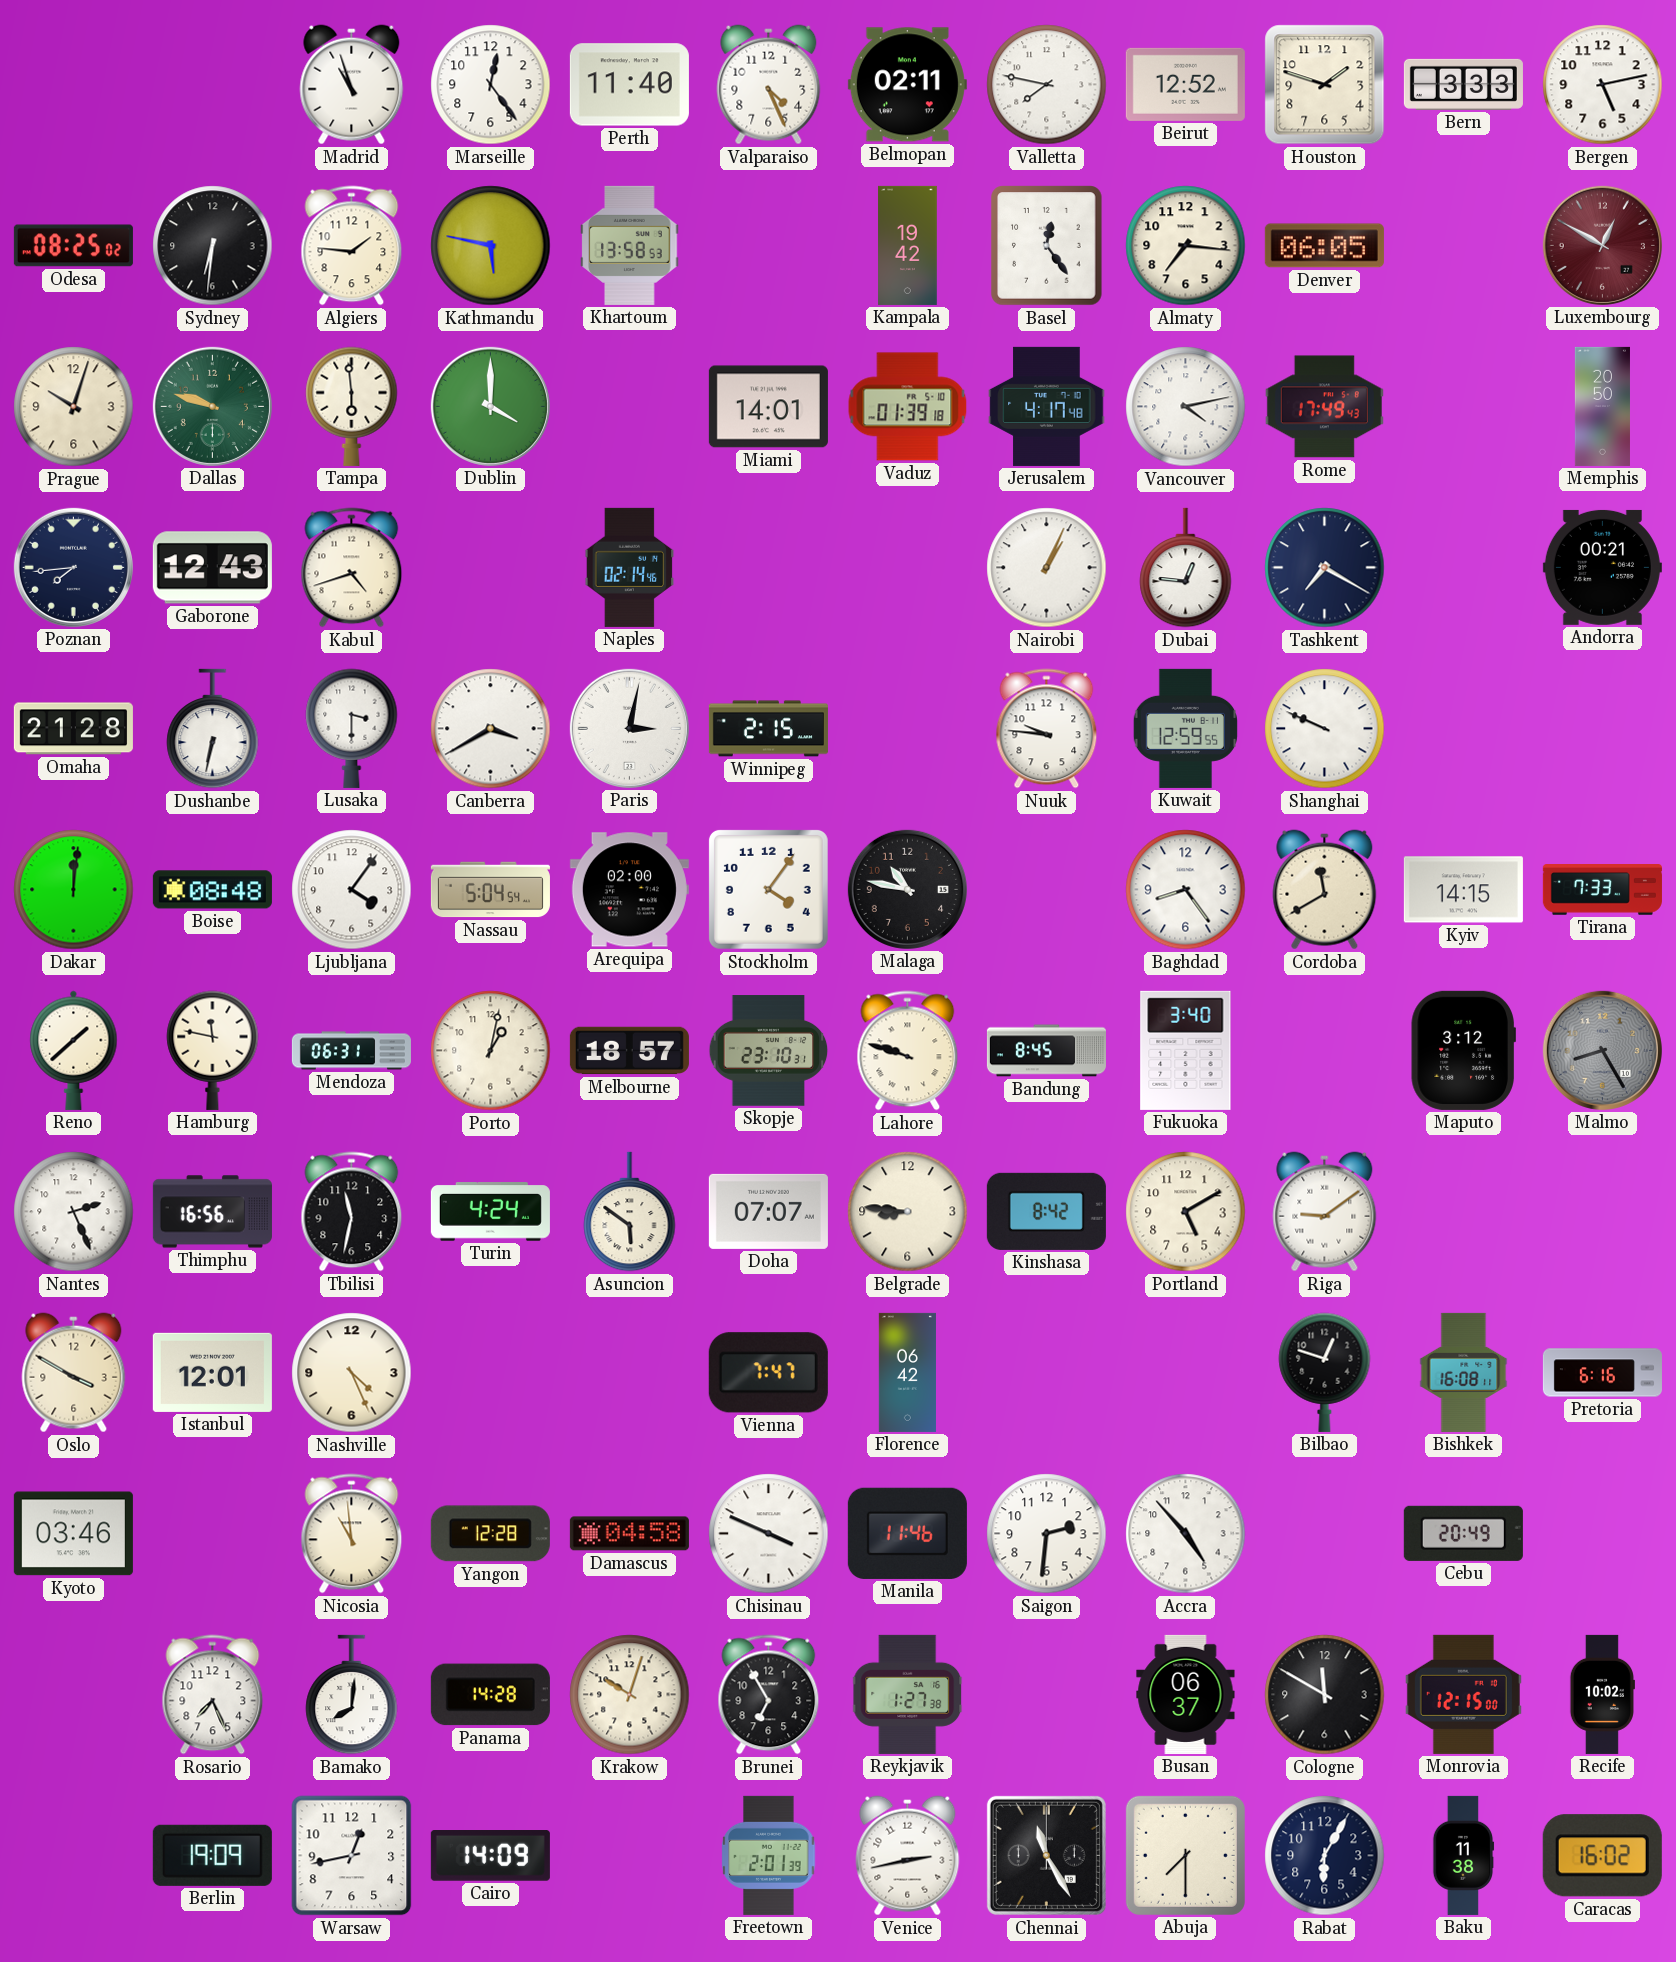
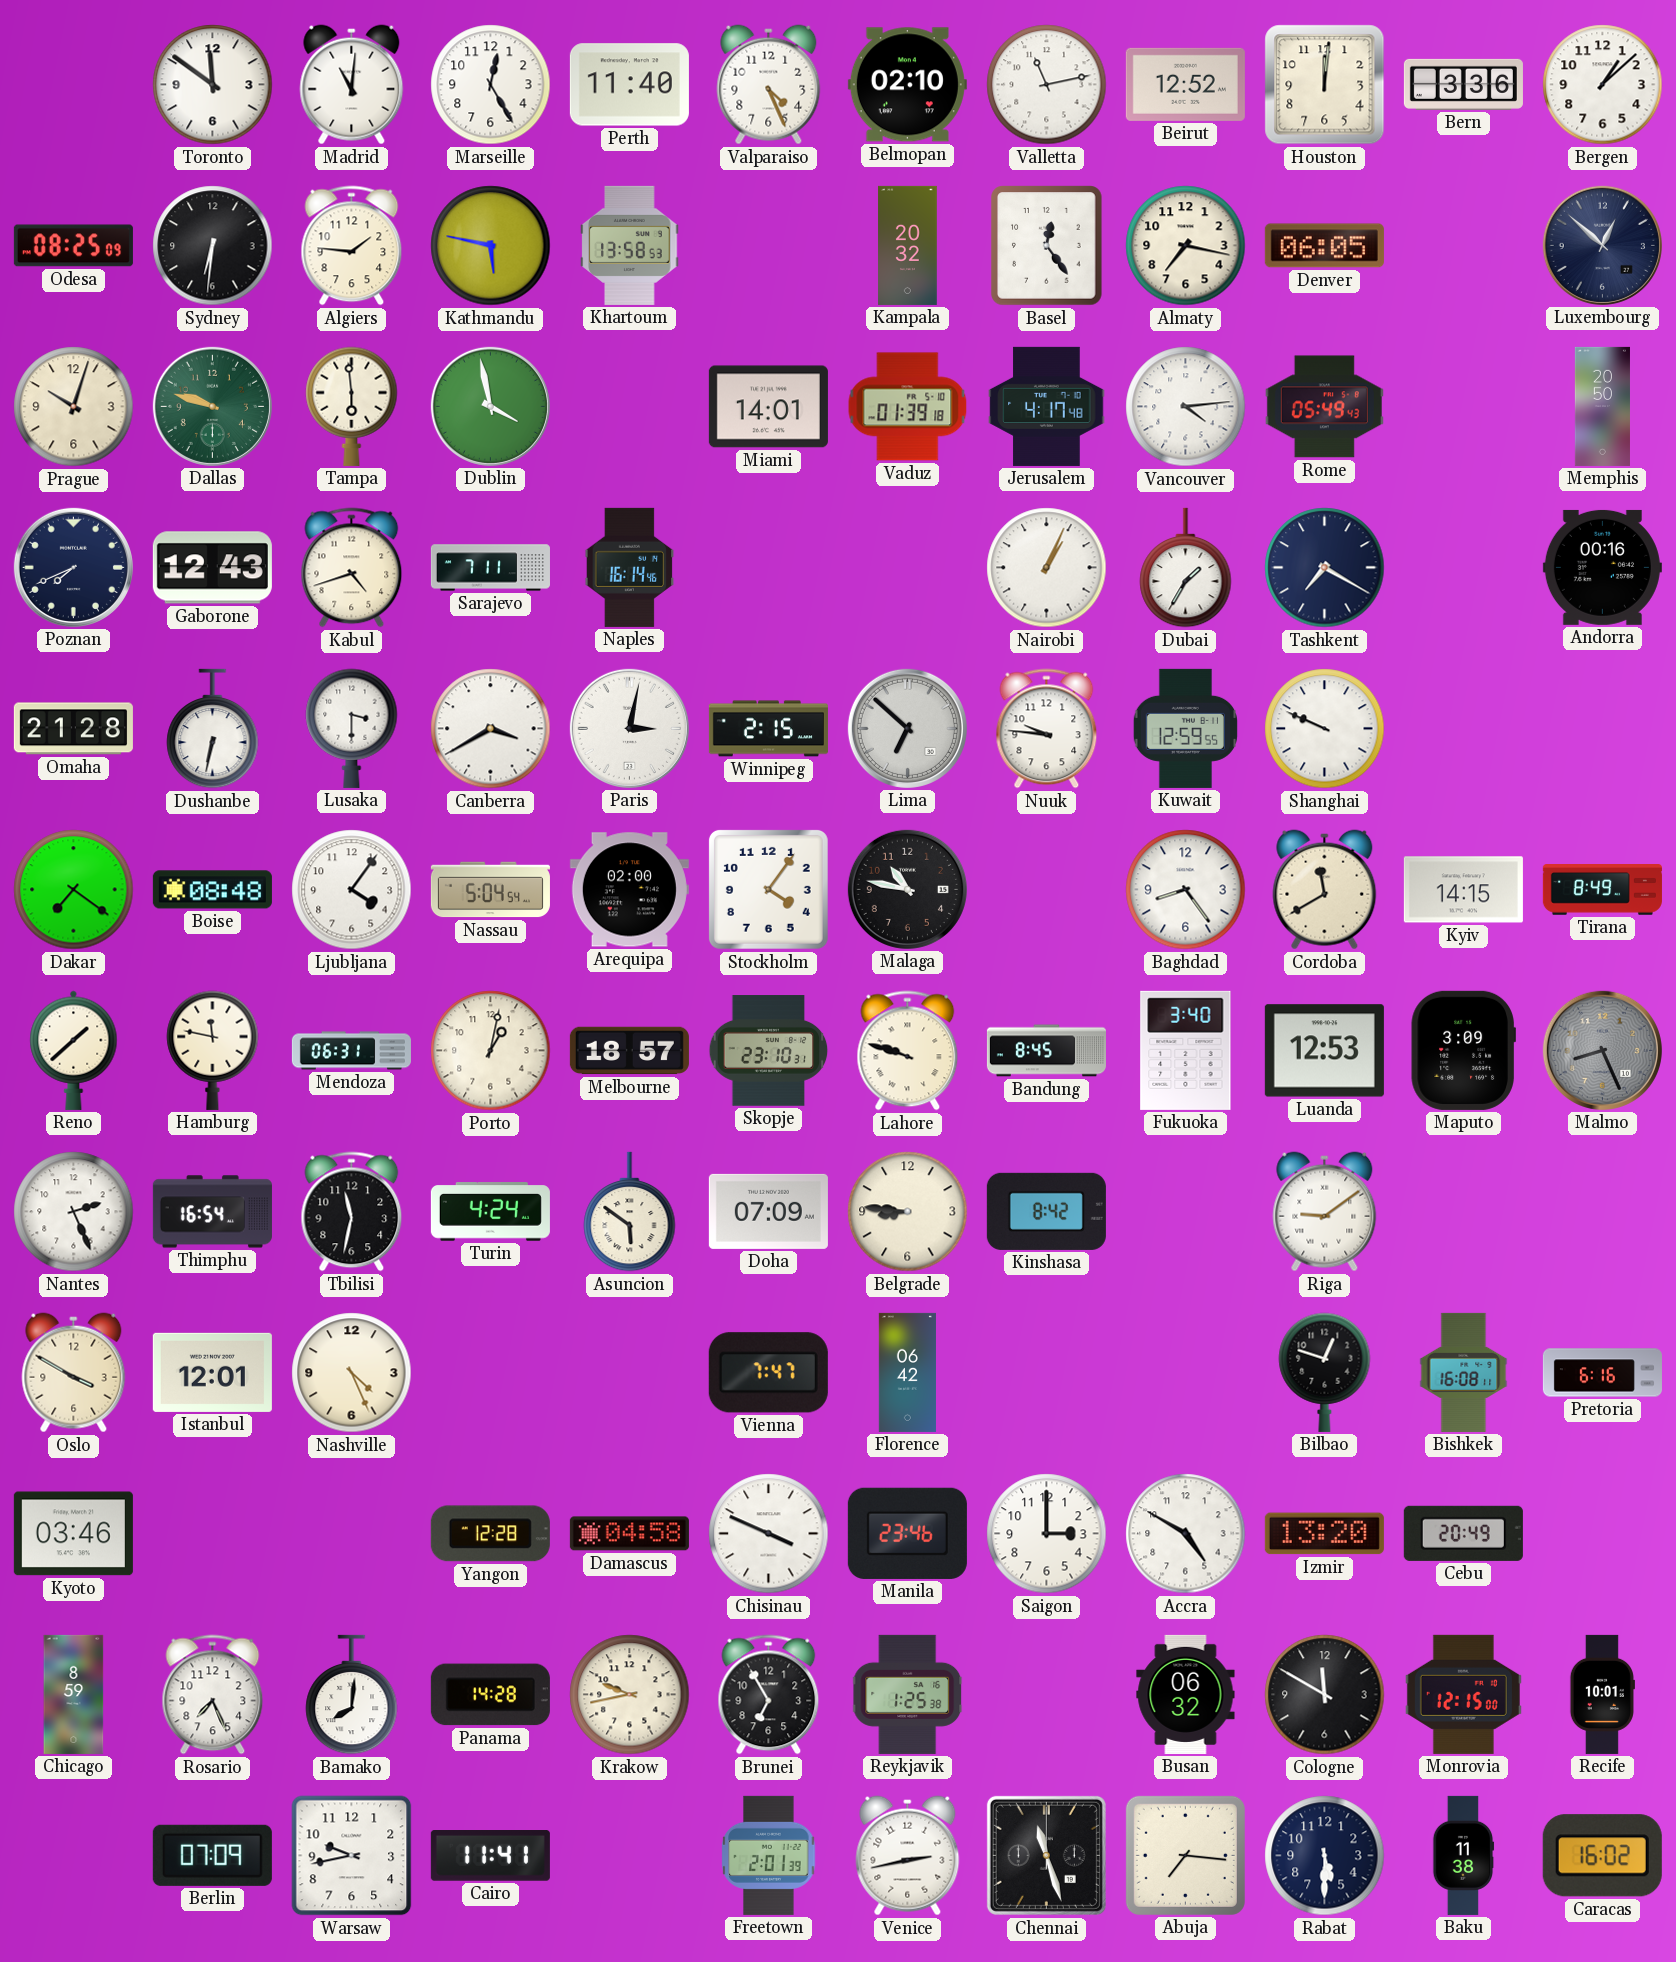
Toronto: none -> 11:51 (213, 85)
Madrid: 10:57 -> 11:01 (352, 85)
Marseille: 12:24 -> 12:25 (491, 85)
Belmopan: 02:11 -> 02:10 (907, 85)
Valletta: 7:47 -> 11:13 (1047, 85)
Houston: 1:48 -> 12:01 (1325, 85)
Bern: 3:33 -> 3:36 (1463, 84)
Bergen: 5:13 -> 1:08 (1603, 85)
Odesa: 08:25:02 -> 08:25:09 (73, 246)
Kampala: 19:42 -> 20:32 (908, 245)
Almaty: 7:16 -> 7:17 (1186, 246)
Luxembourg: 12:50 -> 12:52 (1602, 245)
Luxembourg dial: burgundy -> navy (1602, 245)
Dublin: 4:00 -> 3:58 (490, 406)
Vancouver: 4:13 -> 4:14 (1186, 407)
Rome: 17:49 -> 05:49 (1324, 407)
Poznan: 7:44 -> 7:41 (73, 567)
Sarajevo: none -> 7:11 (490, 568)
Naples: 02:14 -> 16:14 (630, 567)
Dubai: 12:46 -> 1:35 (1186, 568)
Andorra: 00:21 -> 00:16 (1602, 567)
Lima: none -> 6:52 (907, 728)
Dakar: 12:01 -> 7:21 (74, 890)
Tirana: 7:33 -> 8:49 (1602, 890)
Luanda: none -> 12:53 (1324, 1051)
Maputo: 3:12 -> 3:09 (1463, 1050)
Malmo: 8:25 -> 8:26 (1602, 1050)
Thimphu: 16:56 -> 16:54 (212, 1212)
Doha: 07:07 -> 07:09 (768, 1211)
Portland: 5:10 -> none (1186, 1212)
Nicosia: 10:59 -> none (352, 1534)
Manila: 11:46 -> 23:46 (907, 1533)
Saigon: 2:31 -> 3:00 (1047, 1534)
Accra: 4:53 -> 4:50 (1186, 1534)
Izmir: none -> 13:20 (1324, 1534)
Chicago: none -> 8:59 (74, 1694)
Krakow: 10:03 -> 9:43 (630, 1695)
Reykjavik: 1:27 -> 1:25 (908, 1694)
Busan: 06:37 -> 06:32 (1186, 1694)
Recife: 10:02 -> 10:01 (1602, 1694)
Berlin: 19:09 -> 07:09 (212, 1855)
Warsaw: 12:43 -> 9:43 (352, 1856)
Cairo: 14:09 -> 11:41 (490, 1856)
Chennai: 11:25 -> 11:27 (1046, 1855)
Abuja: 7:30 -> 7:16 (1185, 1855)
Rabat: 6:05 -> 5:30 (1325, 1856)
